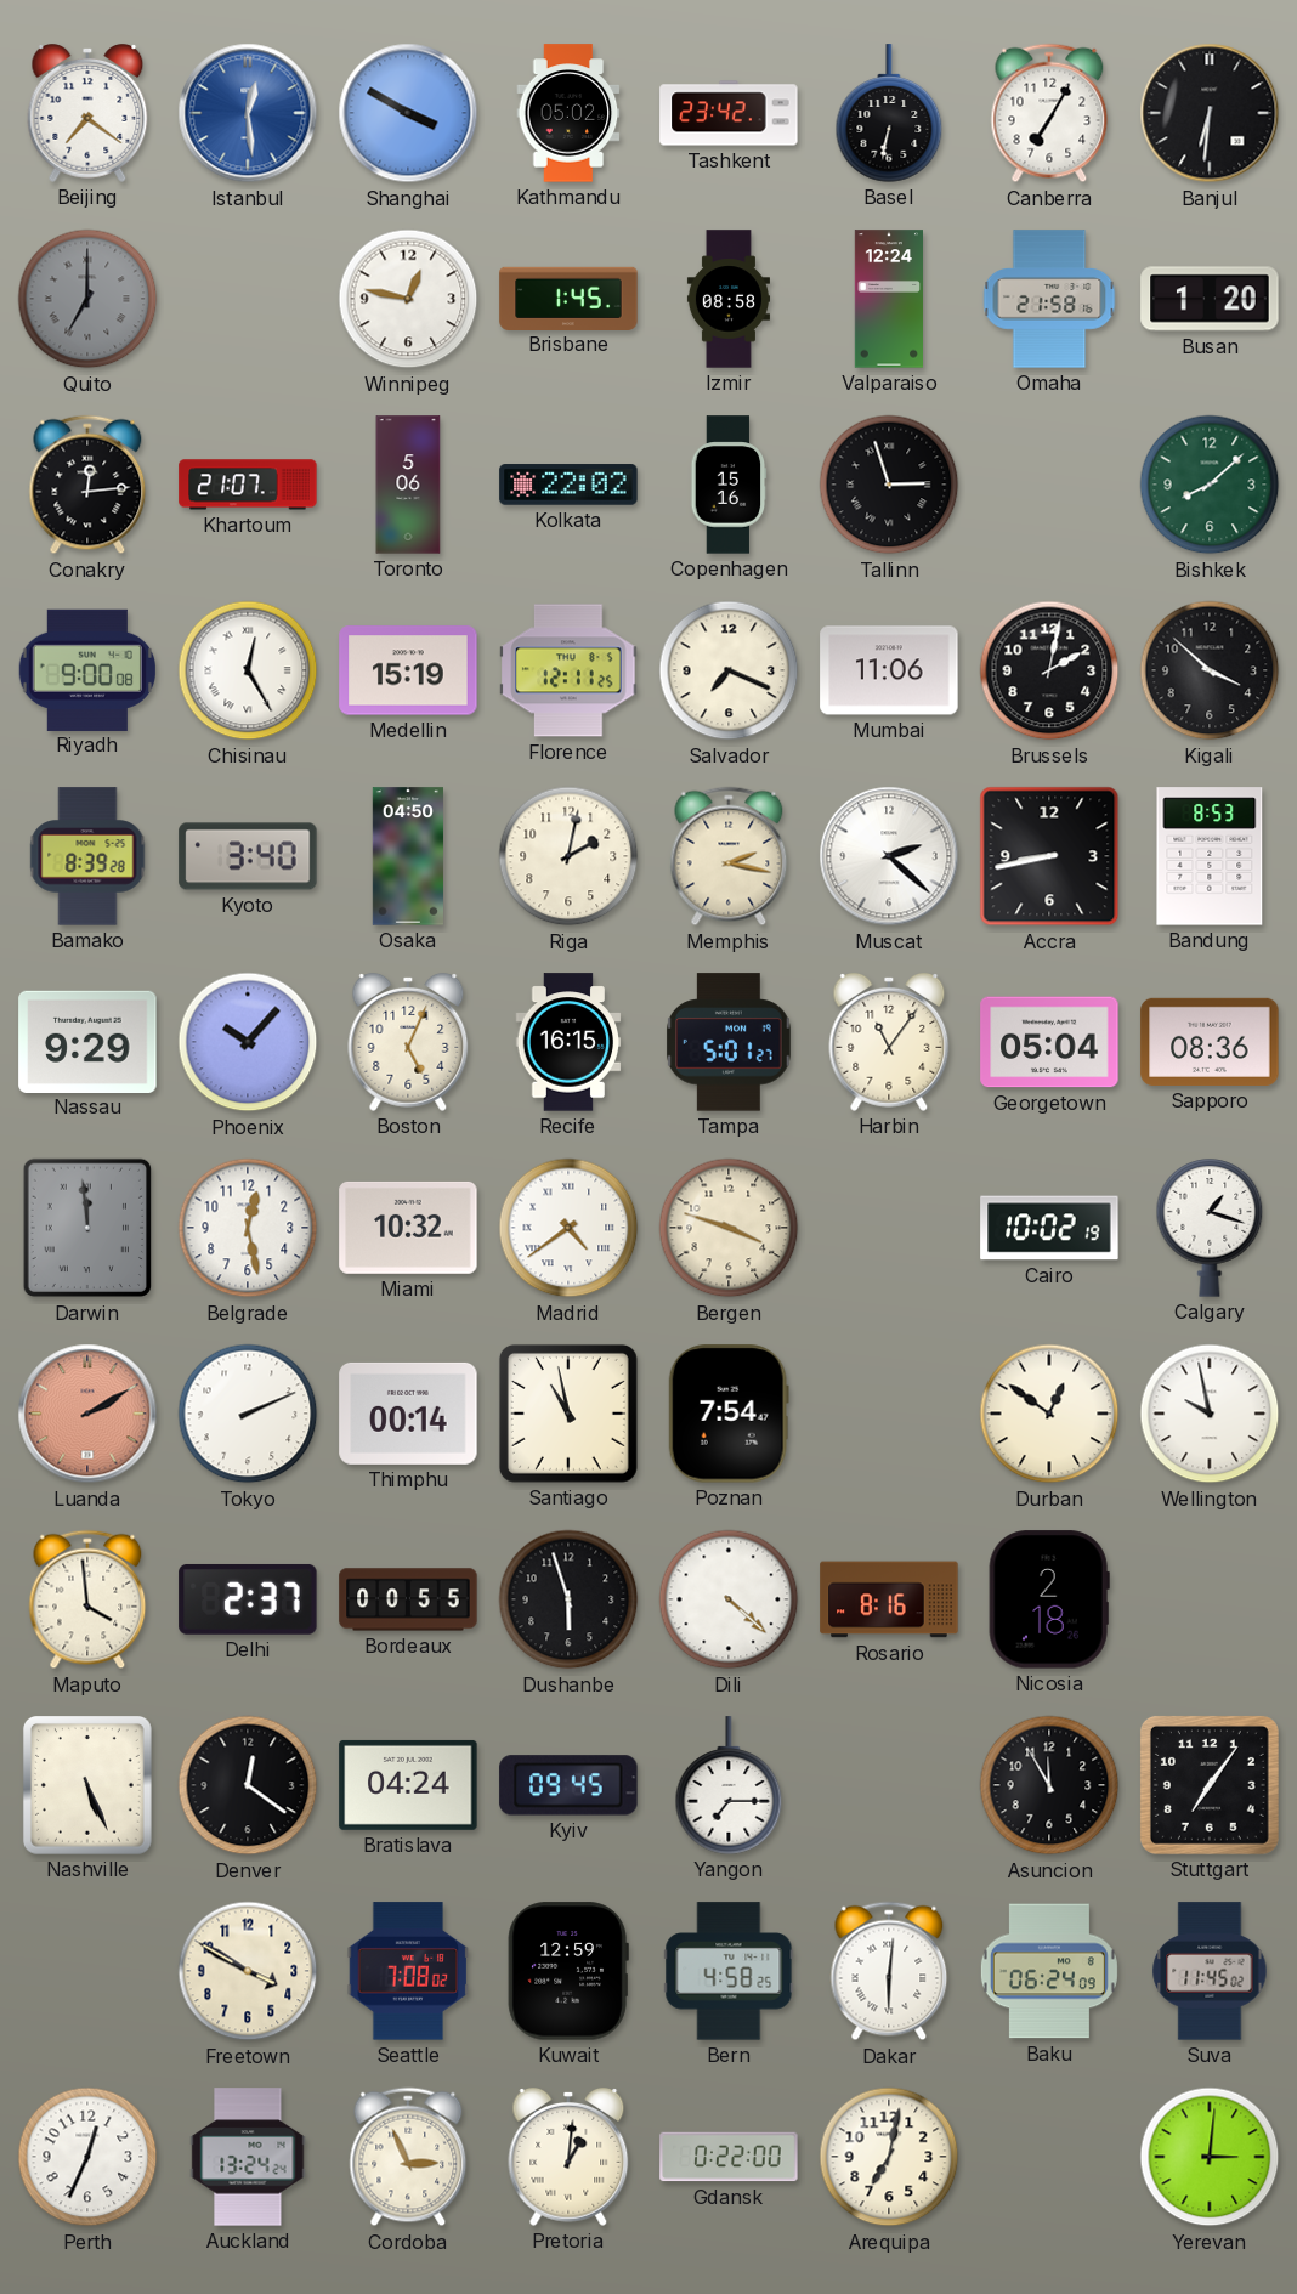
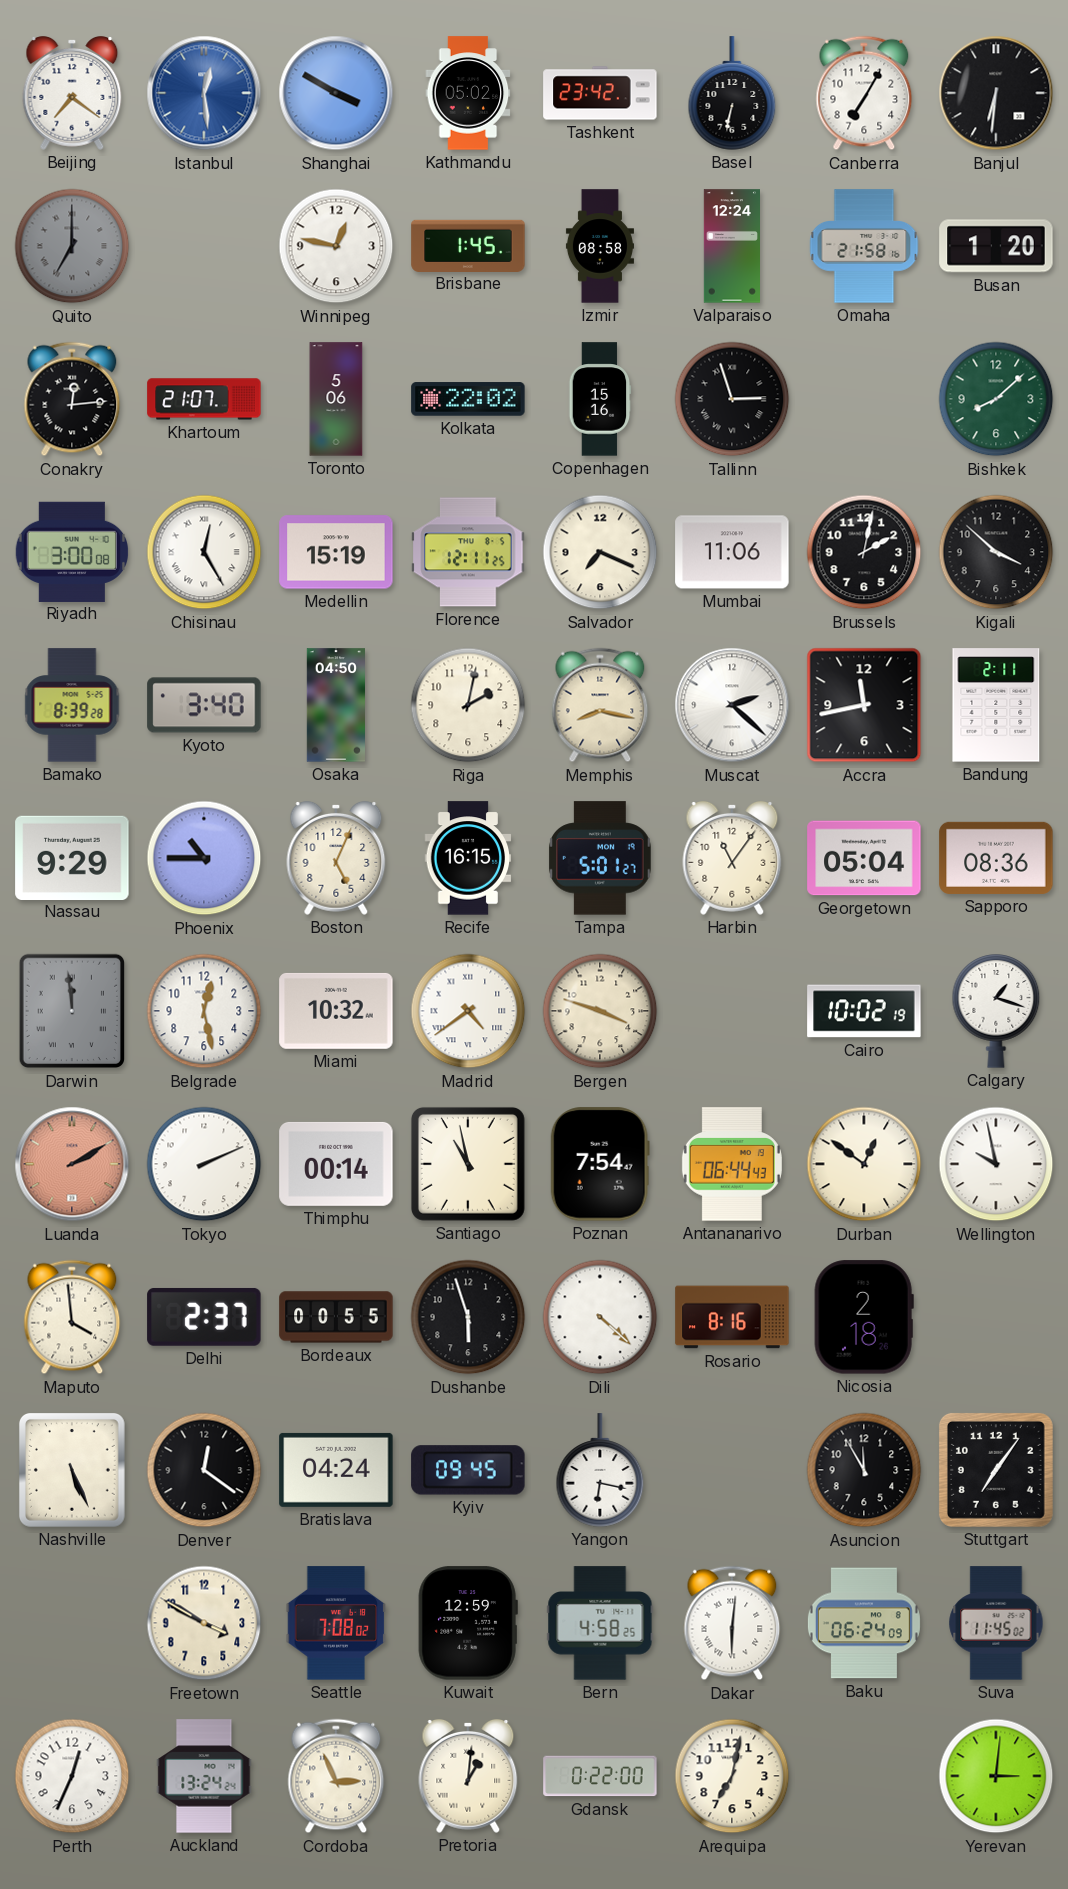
Riyadh: 9:00 -> 3:00 (71, 551)
Memphis: 2:17 -> 8:17 (600, 705)
Accra: 8:43 -> 11:43 (864, 705)
Bandung: 8:53 -> 2:11 (996, 705)
Phoenix: 10:07 -> 10:45 (204, 858)
Antananarivo: none -> 06:44 (732, 1164)
Yangon: 7:15 -> 6:17 (600, 1470)
